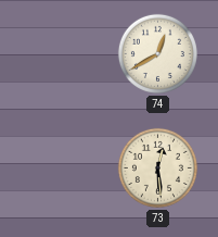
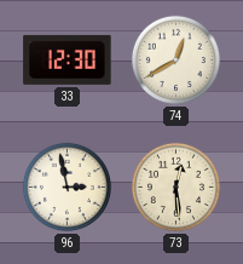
33: none -> 12:30 (68, 59)
96: none -> 2:58 (66, 186)
